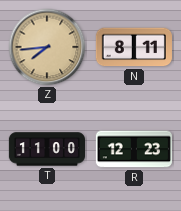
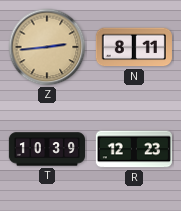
Z: 7:44 -> 2:44 (47, 47)
T: 11:00 -> 10:39 (46, 149)
